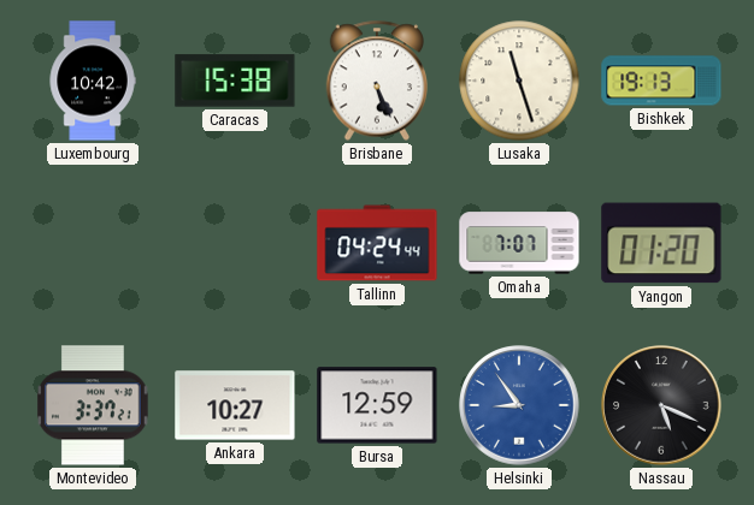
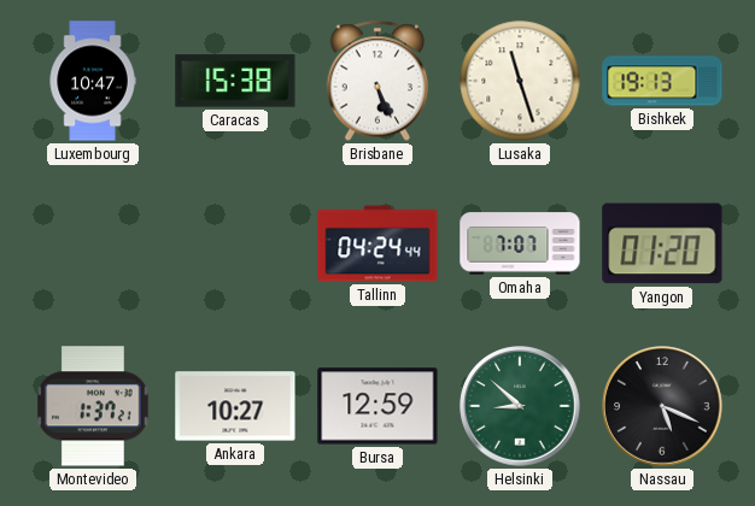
Luxembourg: 10:42 -> 10:47 (93, 81)
Montevideo: 3:37 -> 1:37 (94, 406)
Helsinki: 8:54 -> 8:52 (520, 406)
Helsinki dial: blue -> green (520, 406)
